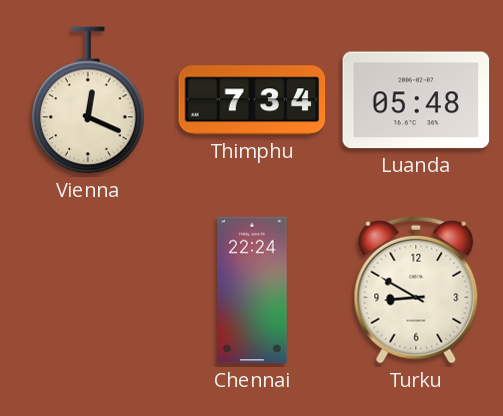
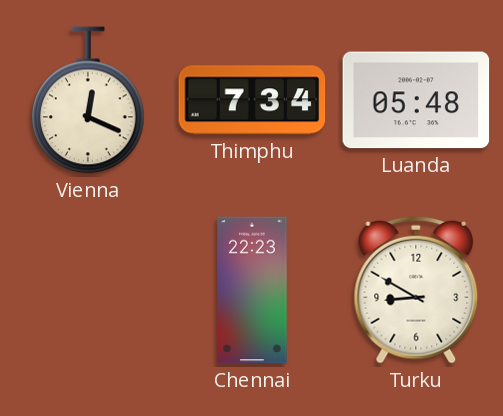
Chennai: 22:24 -> 22:23 (252, 290)
